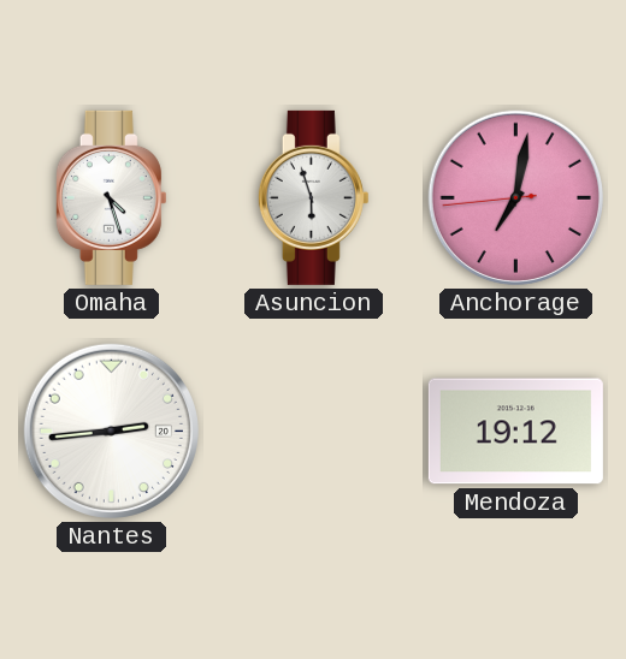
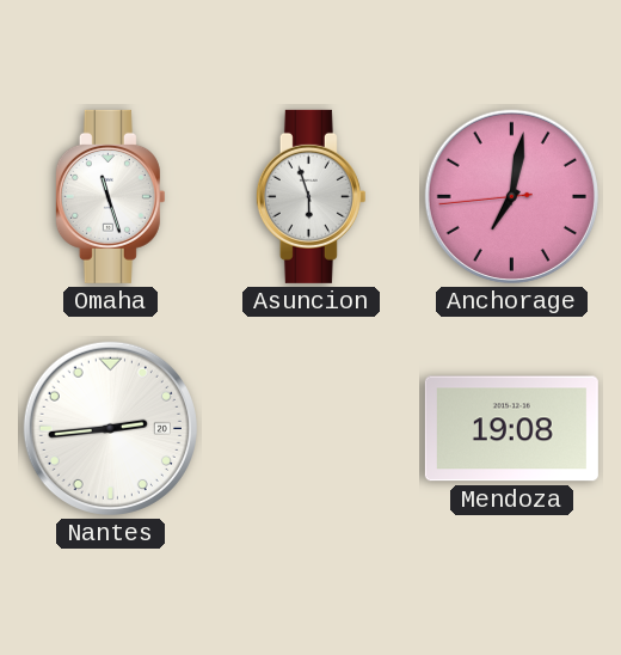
Omaha: 4:27 -> 11:27 (110, 196)
Mendoza: 19:12 -> 19:08 (511, 429)
